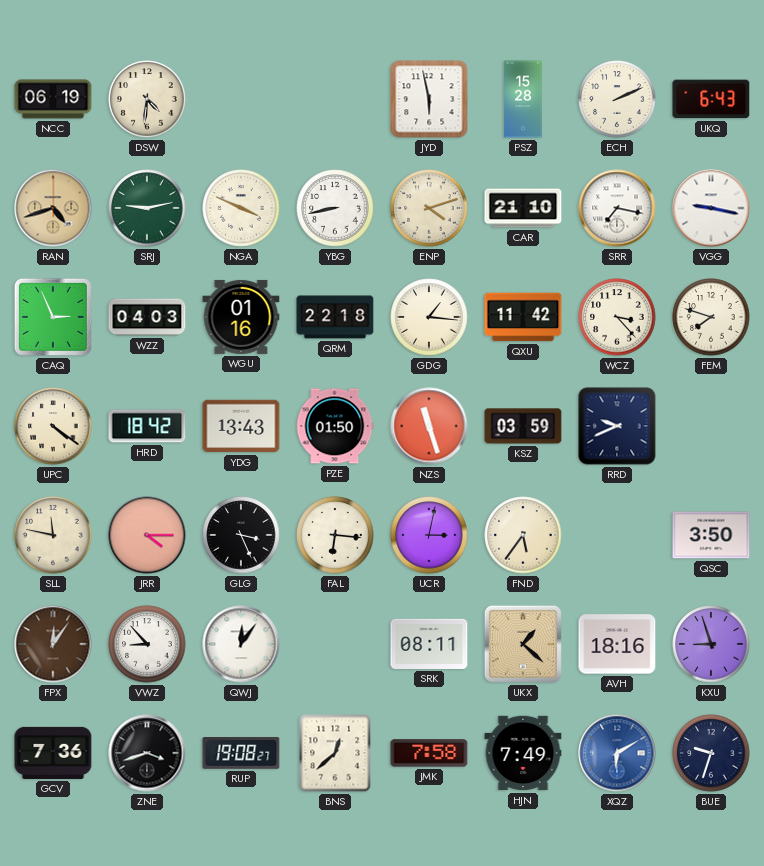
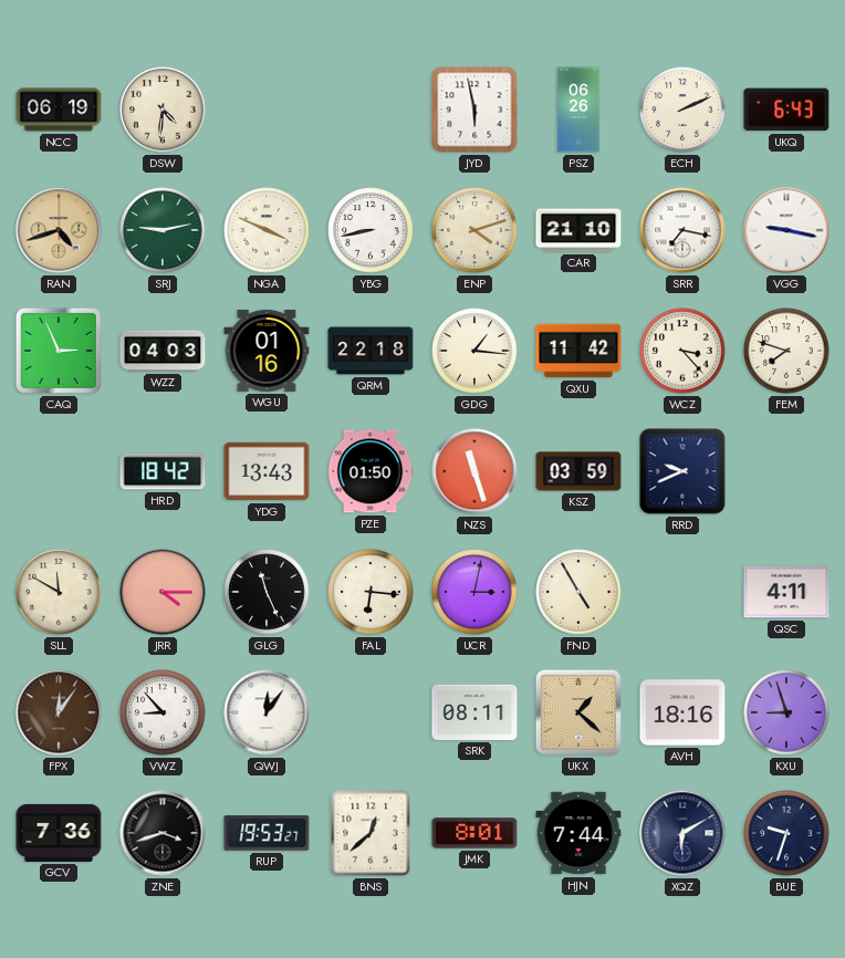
PSZ: 15:28 -> 06:26 (578, 110)
UPC: 4:21 -> none (53, 426)
SLL: 11:47 -> 11:50 (59, 592)
GLG: 3:26 -> 11:26 (267, 592)
FND: 5:36 -> 4:55 (578, 592)
QSC: 3:50 -> 4:11 (786, 592)
RUP: 19:08 -> 19:53 (267, 833)
JMK: 7:58 -> 8:01 (474, 833)
HJN: 7:49 -> 7:44 (578, 833)
XQZ dial: blue -> navy (682, 833)
